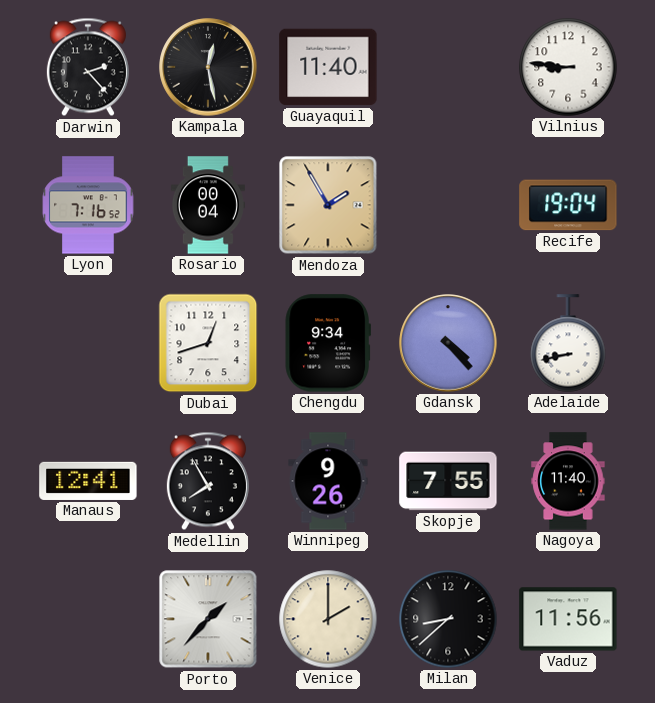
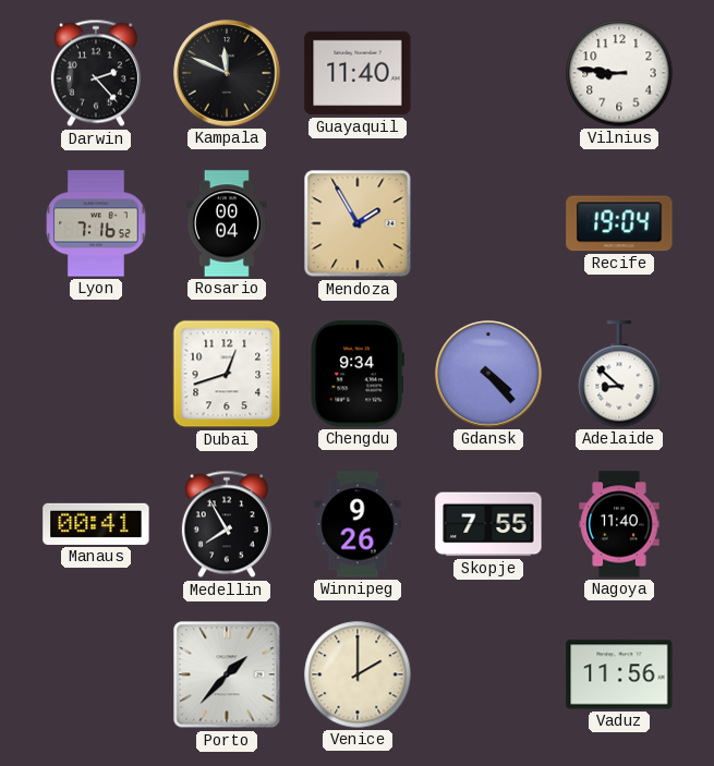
Kampala: 12:28 -> 11:49 (227, 73)
Adelaide: 8:43 -> 8:52 (619, 374)
Manaus: 12:41 -> 00:41 (96, 524)
Milan: 8:38 -> none (448, 619)
